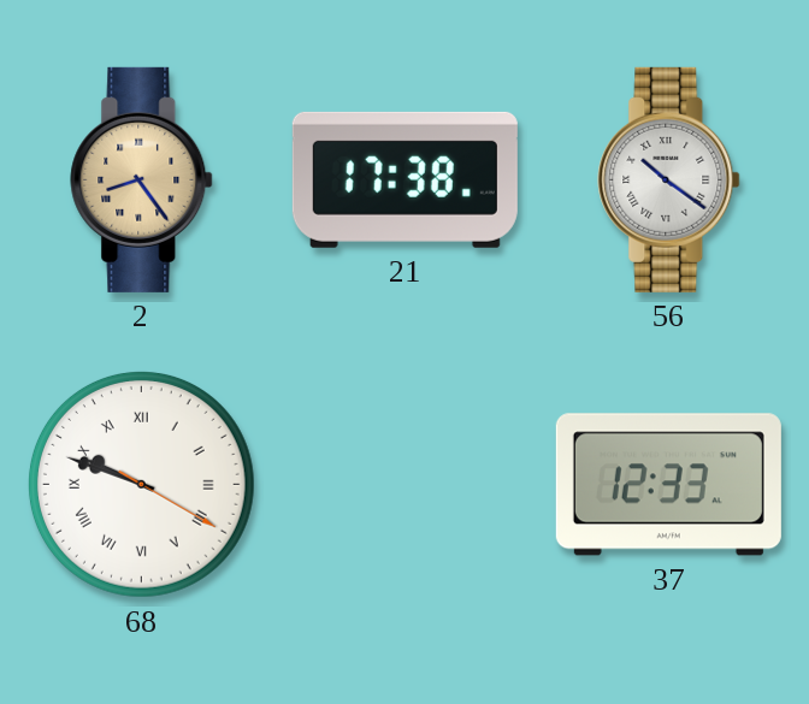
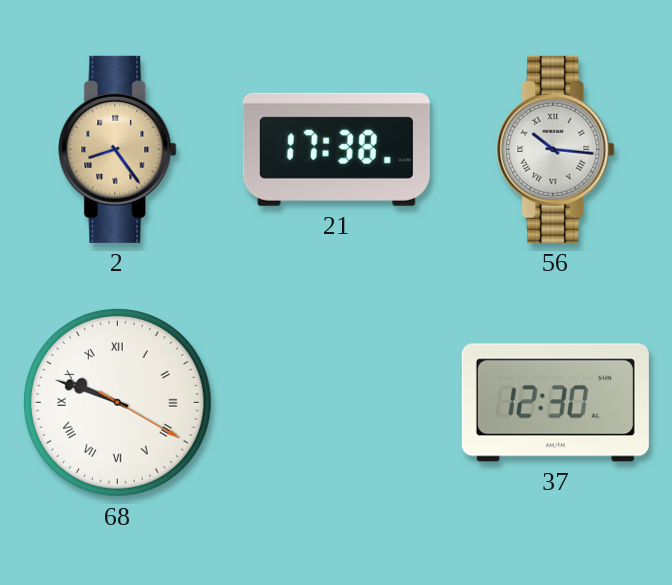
56: 10:21 -> 10:16 (556, 149)
37: 12:33 -> 12:30 (555, 403)
